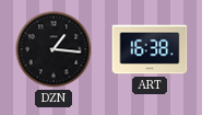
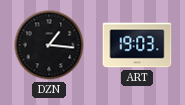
ART: 16:38 -> 19:03 (137, 45)
